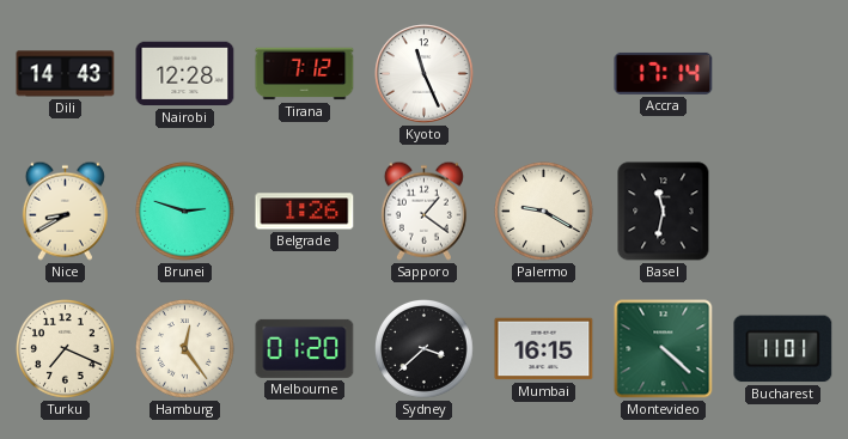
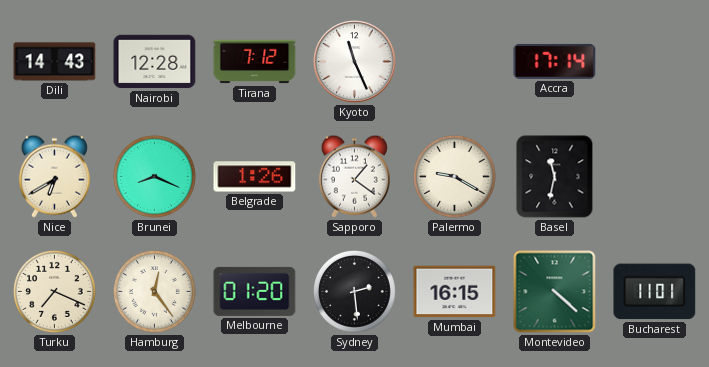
Nice: 8:40 -> 6:40 (54, 176)
Brunei: 2:48 -> 8:19 (155, 177)
Sydney: 3:38 -> 2:29 (355, 292)
